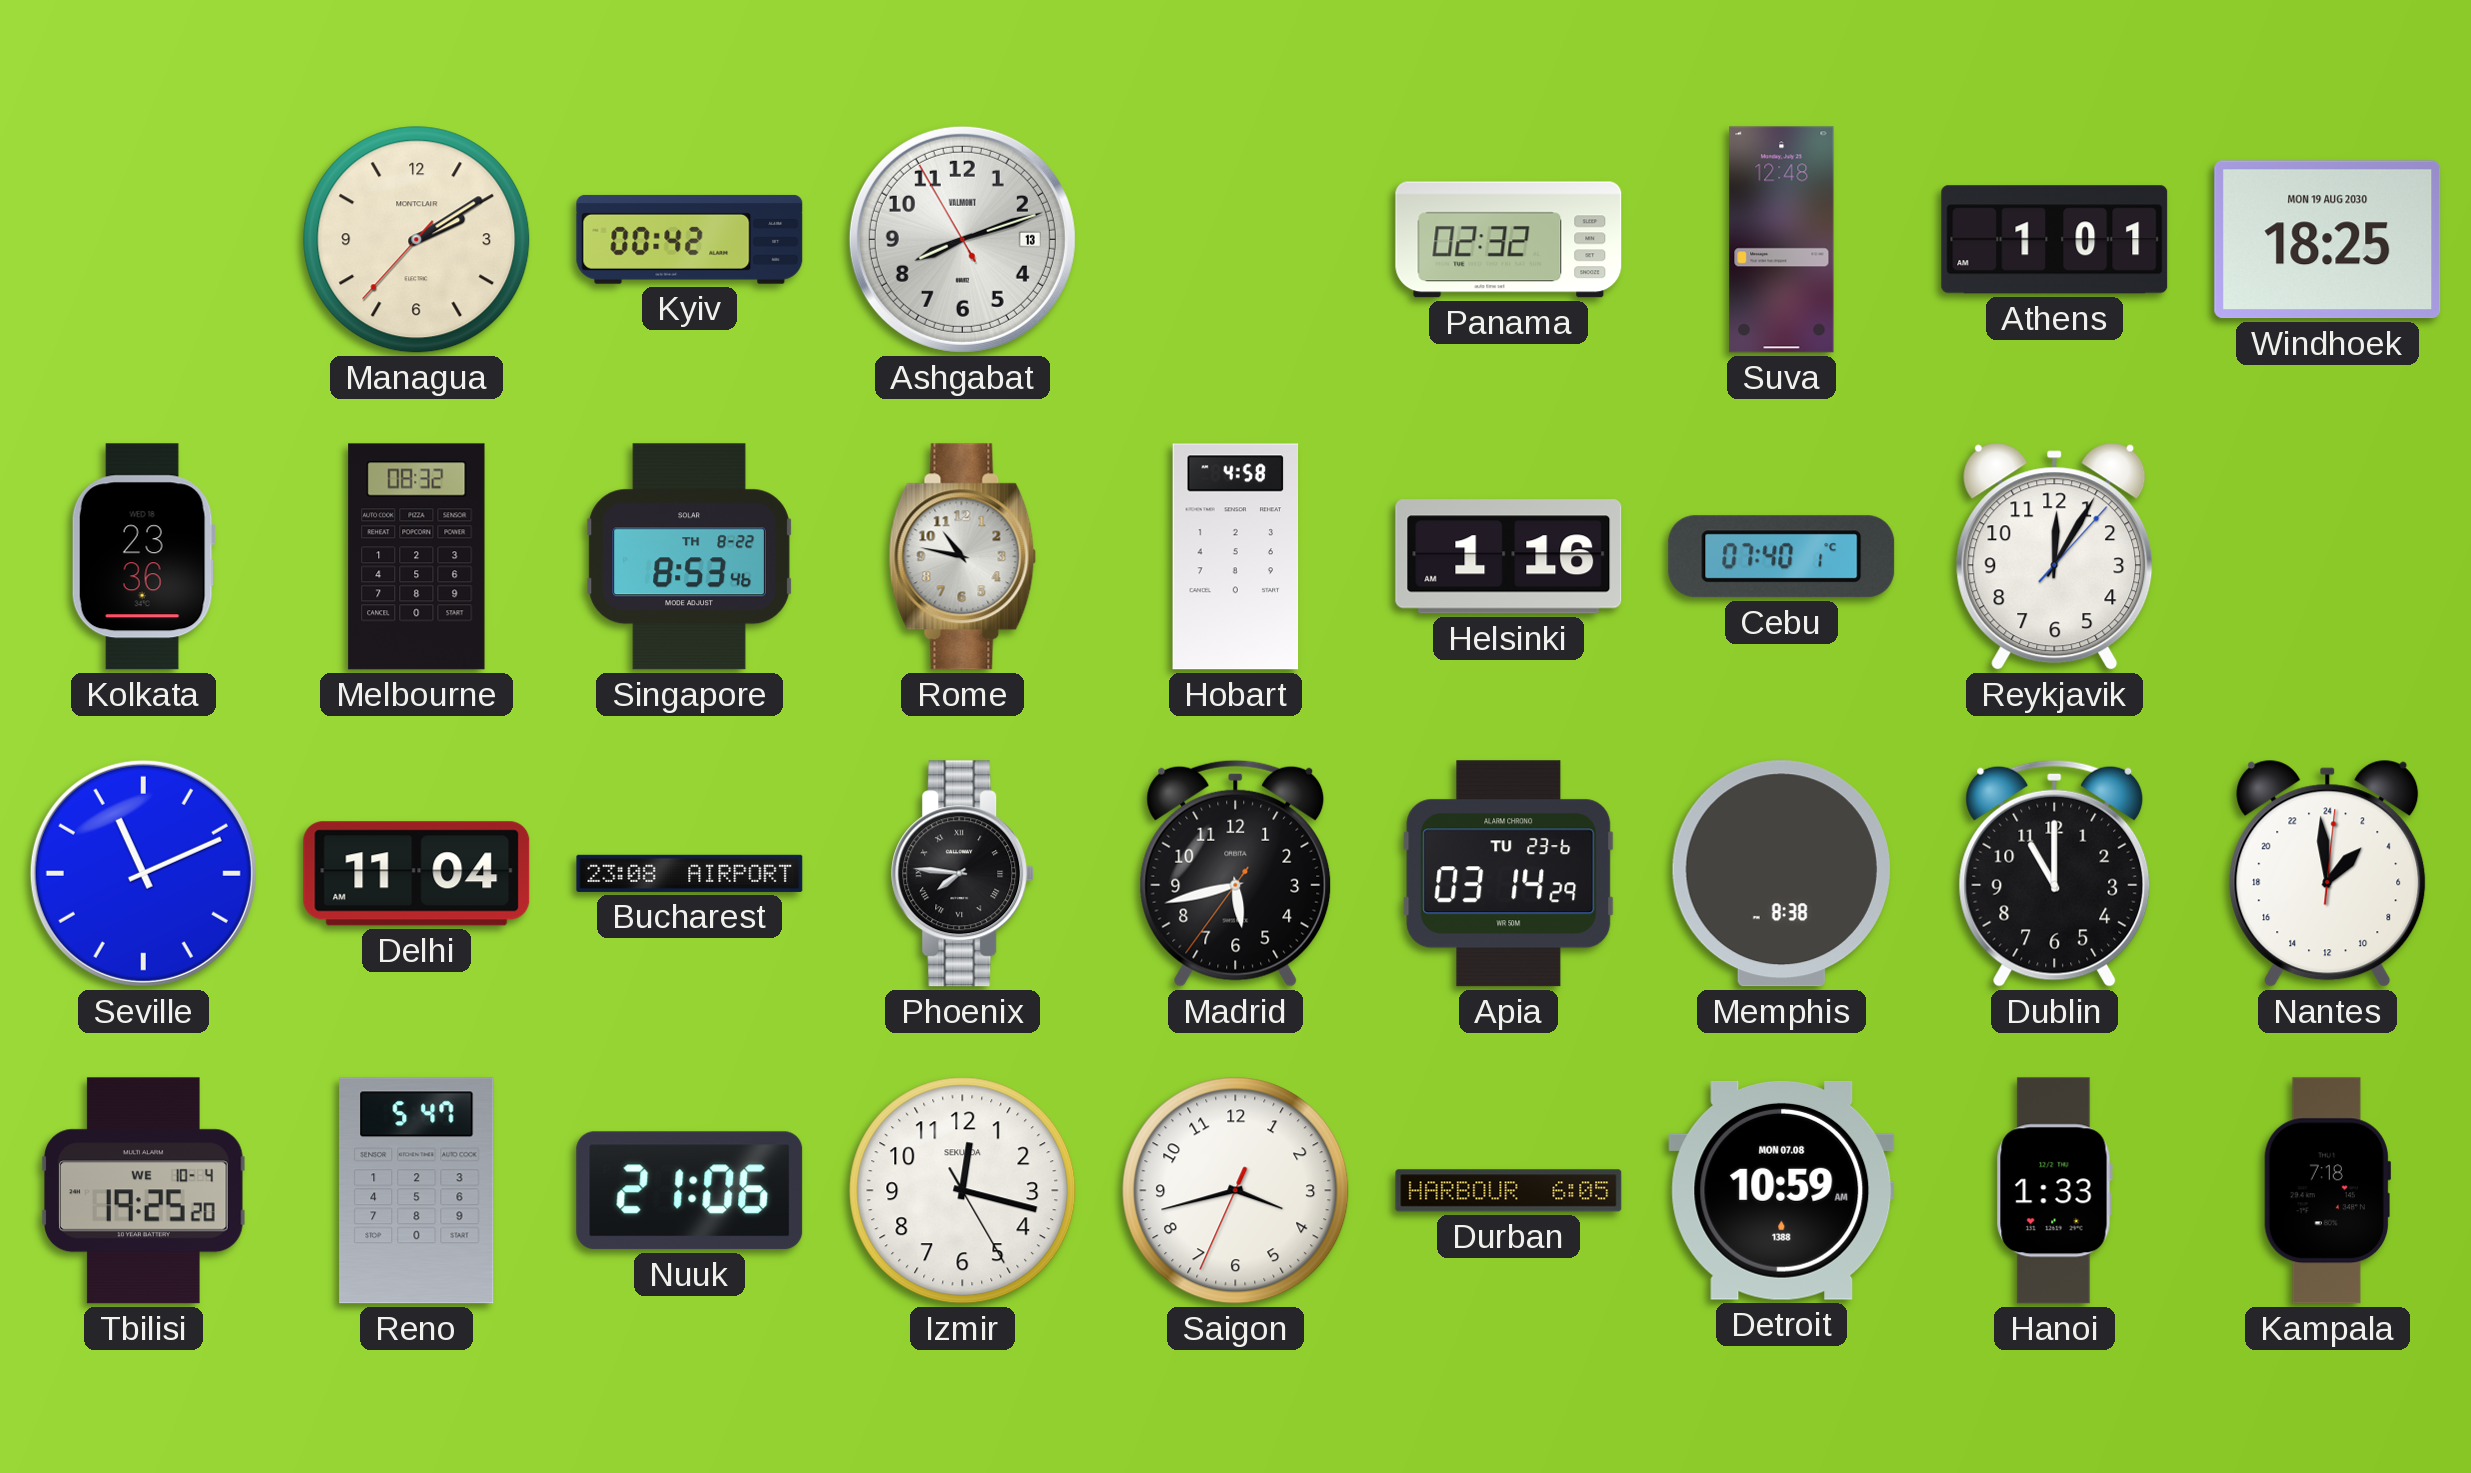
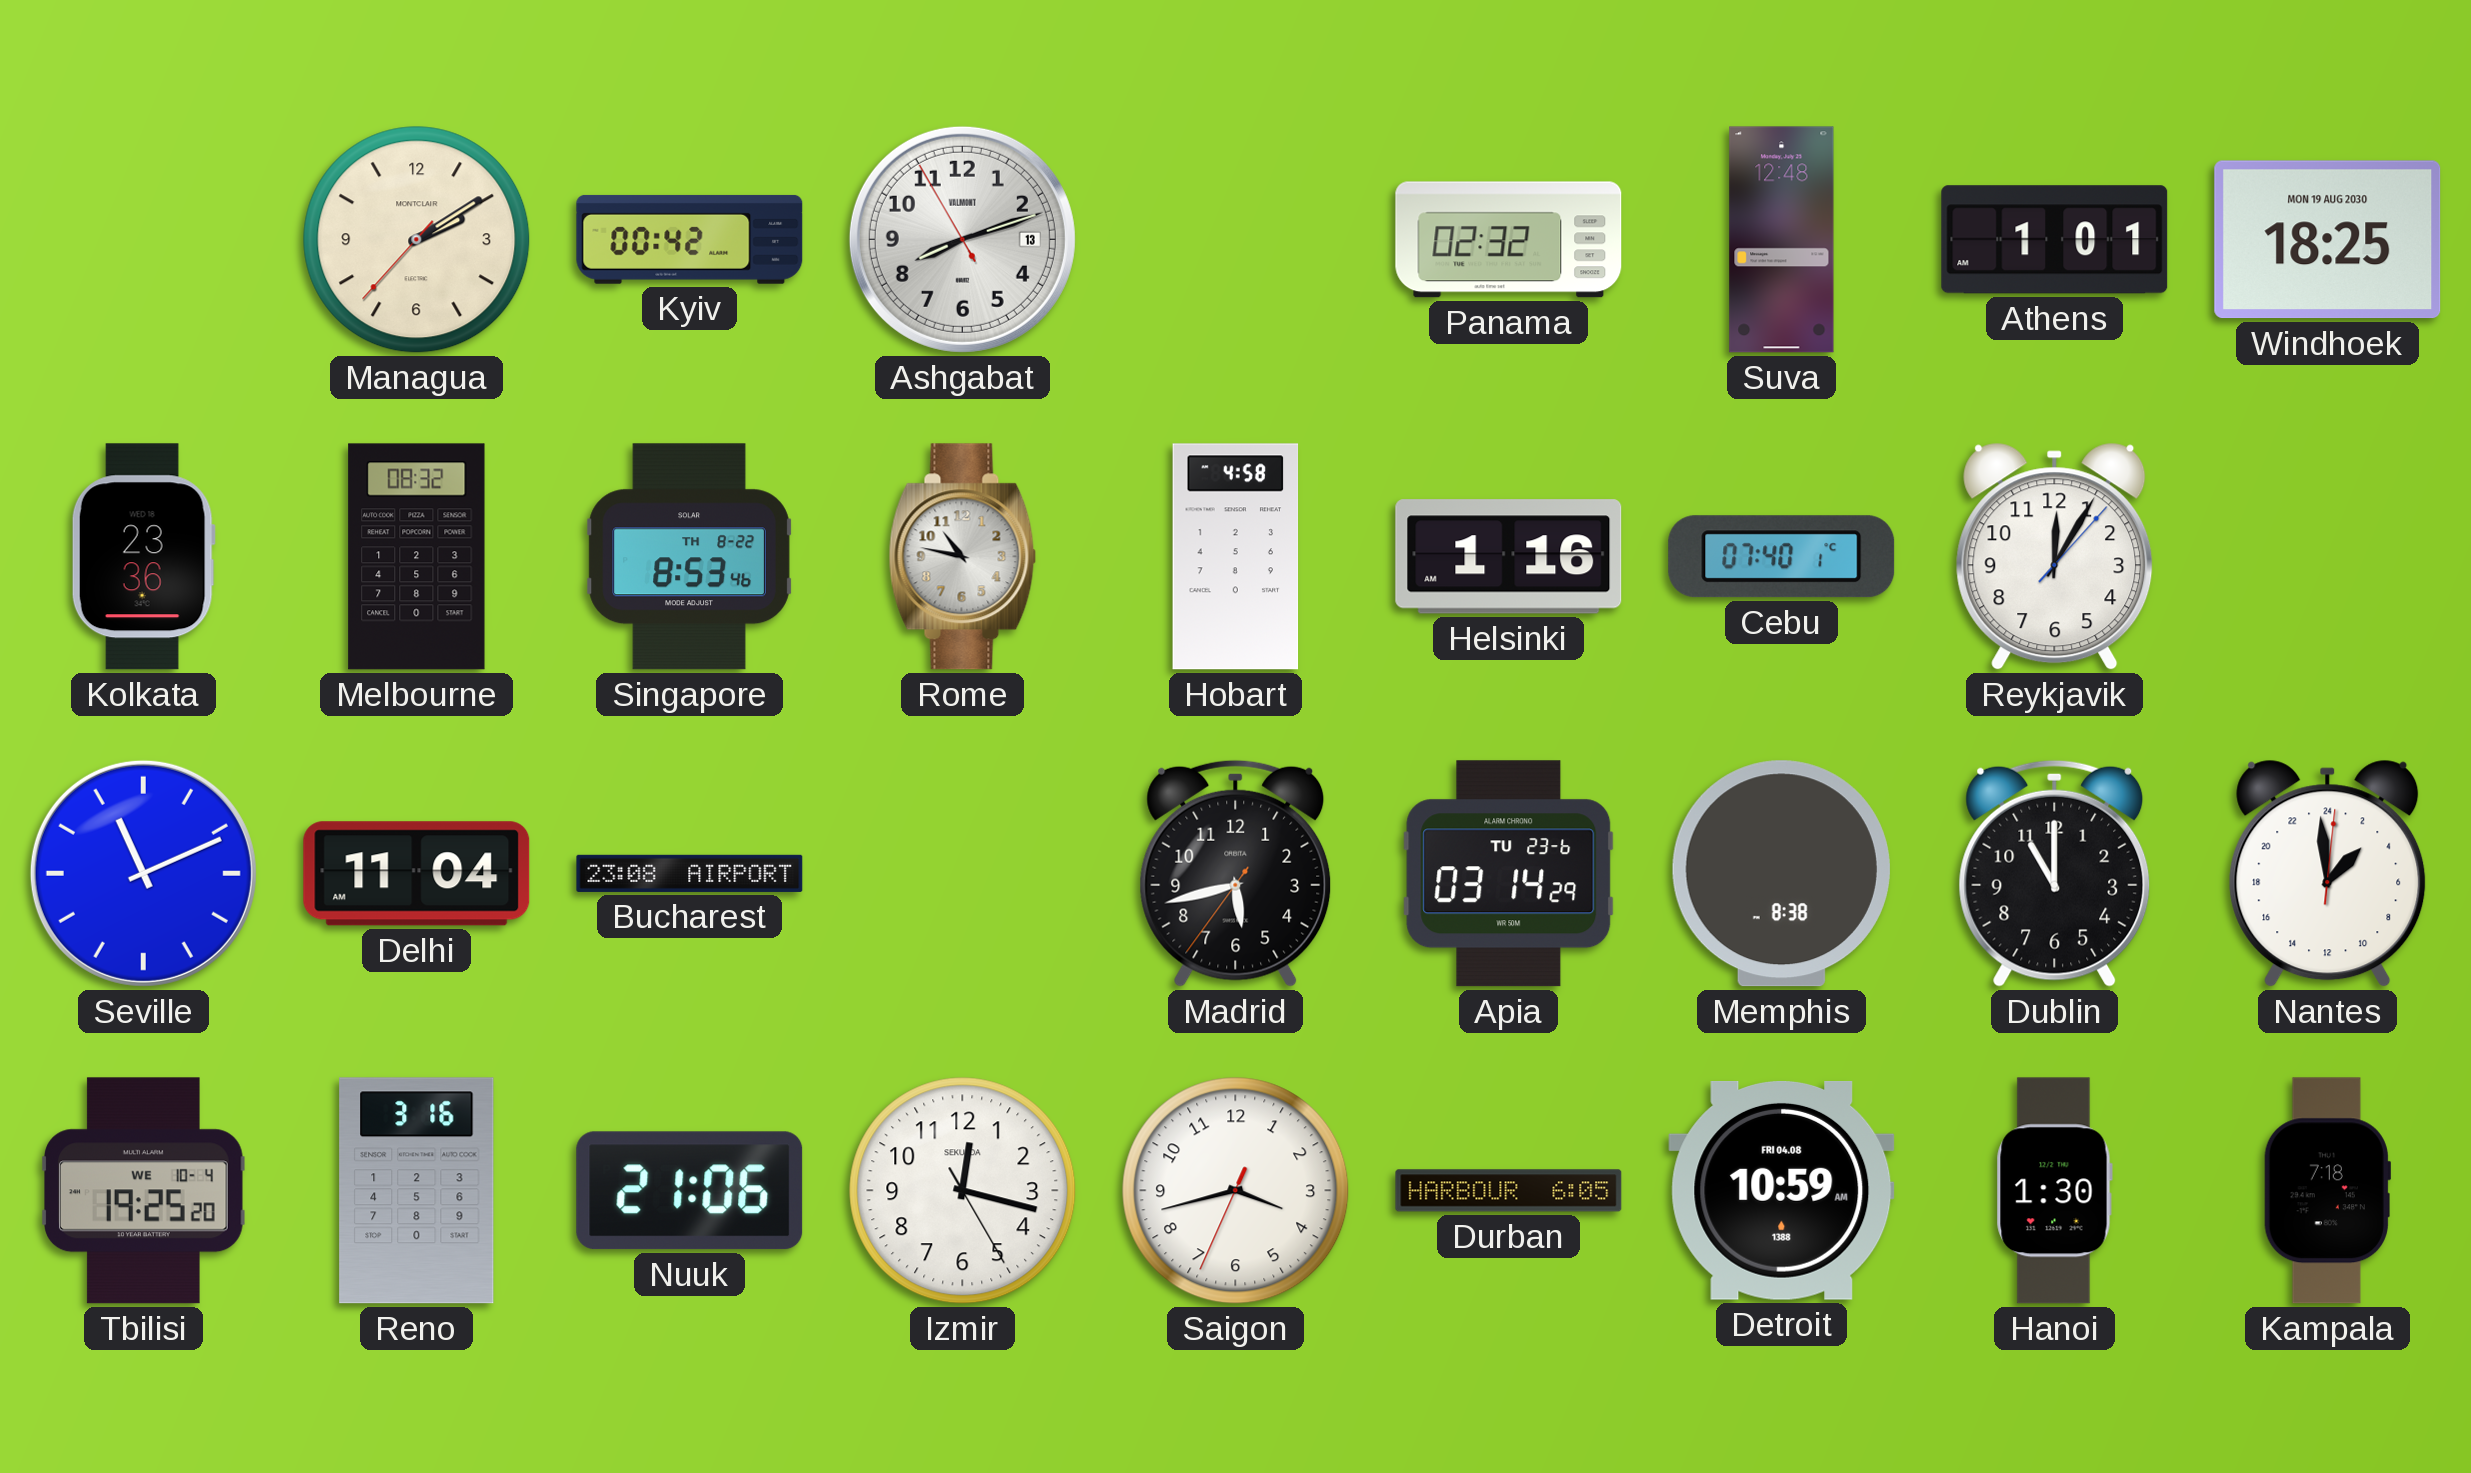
Phoenix: 7:46 -> none (963, 874)
Reno: 5:47 -> 3:16 (417, 1191)
Detroit date: MON 07.08 -> FRI 04.08 (1782, 1190)
Hanoi: 1:33 -> 1:30 (2054, 1191)
